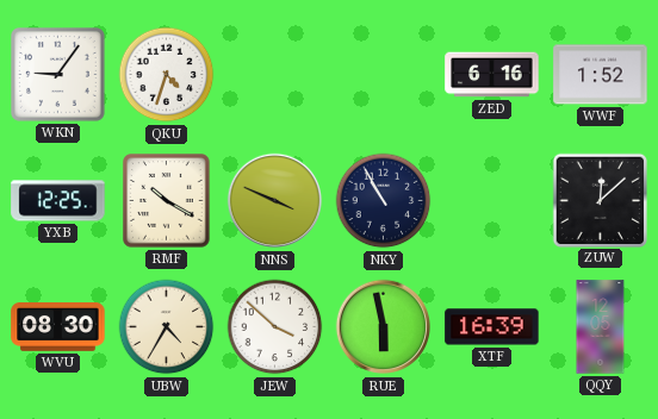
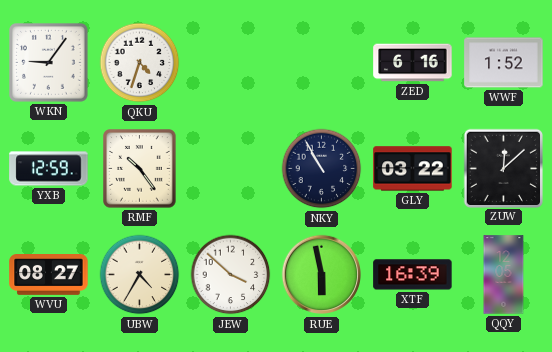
YXB: 12:25 -> 12:59 (49, 169)
RMF: 10:20 -> 10:24 (140, 169)
NNS: 3:49 -> none (275, 201)
GLY: none -> 03:22 (413, 169)
WVU: 08:30 -> 08:27 (49, 275)
